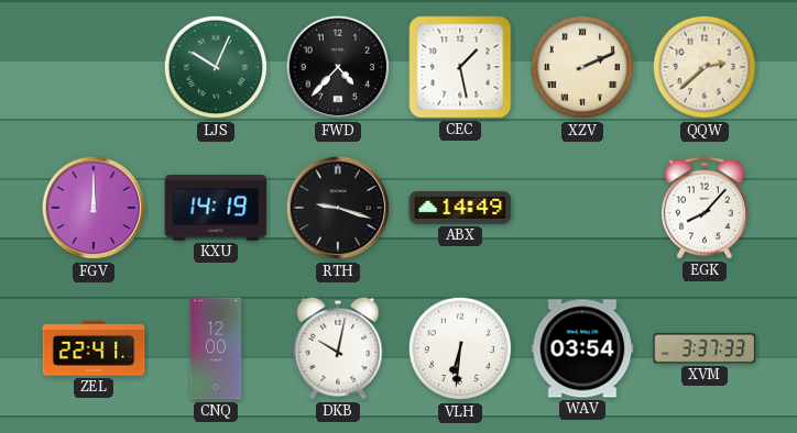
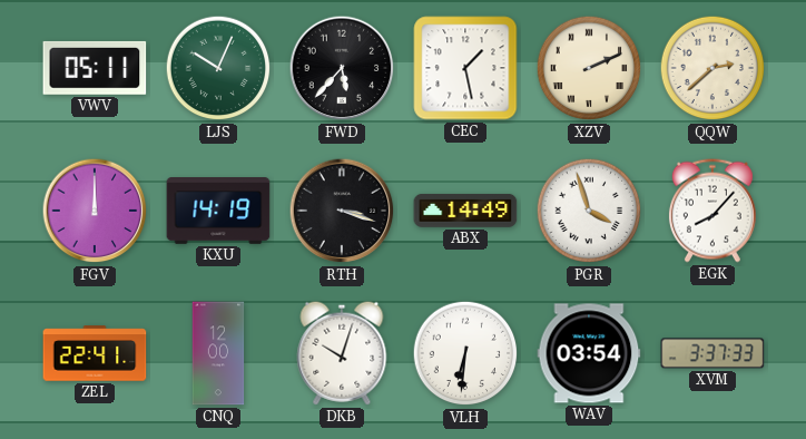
VWV: none -> 05:11 (95, 68)
FWD: 4:37 -> 5:37 (342, 68)
RTH: 9:18 -> 3:18 (342, 211)
PGR: none -> 3:57 (589, 211)
DKB: 10:02 -> 10:03 (342, 353)
